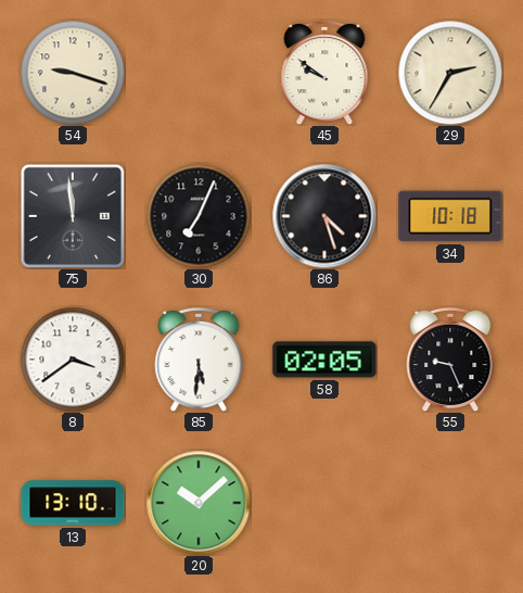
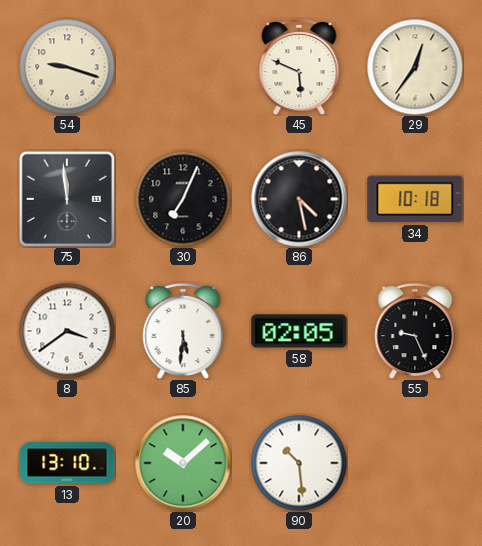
45: 9:51 -> 5:49 (299, 67)
29: 2:35 -> 12:36 (415, 67)
86: 4:27 -> 4:28 (299, 199)
90: none -> 10:29 (299, 463)
